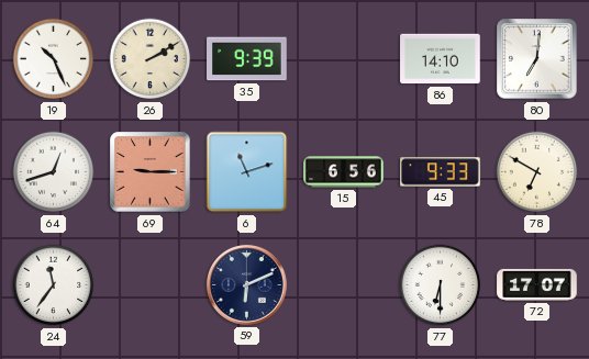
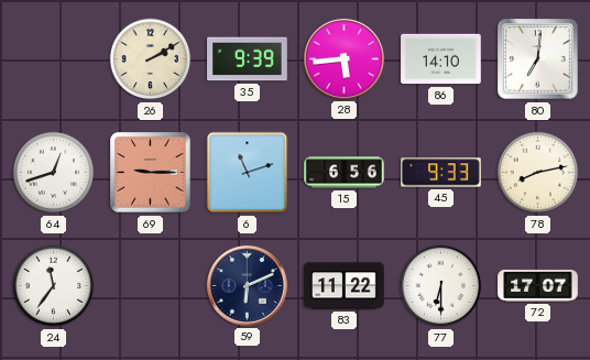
19: 10:26 -> none (54, 59)
28: none -> 5:44 (343, 58)
78: 6:50 -> 8:13 (538, 173)
83: none -> 11:22 (345, 286)
